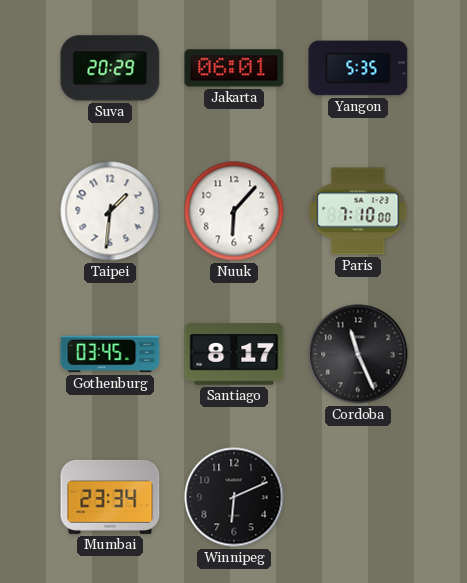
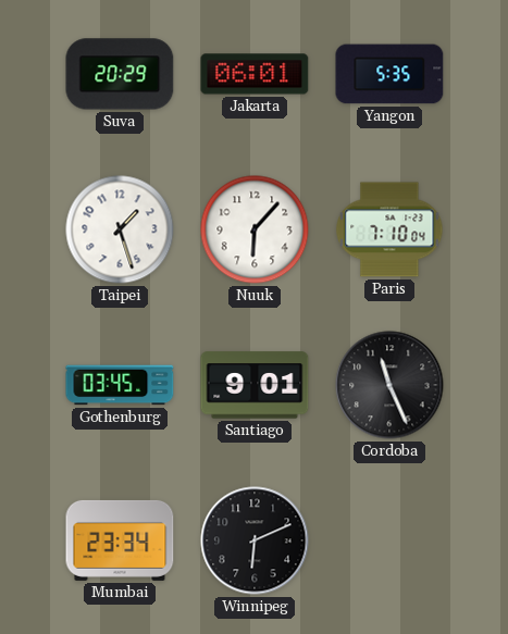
Taipei: 1:31 -> 1:27 (120, 229)
Paris: 7:10:00 -> 7:10:04 (389, 229)
Santiago: 8:17 -> 9:01 (255, 385)
